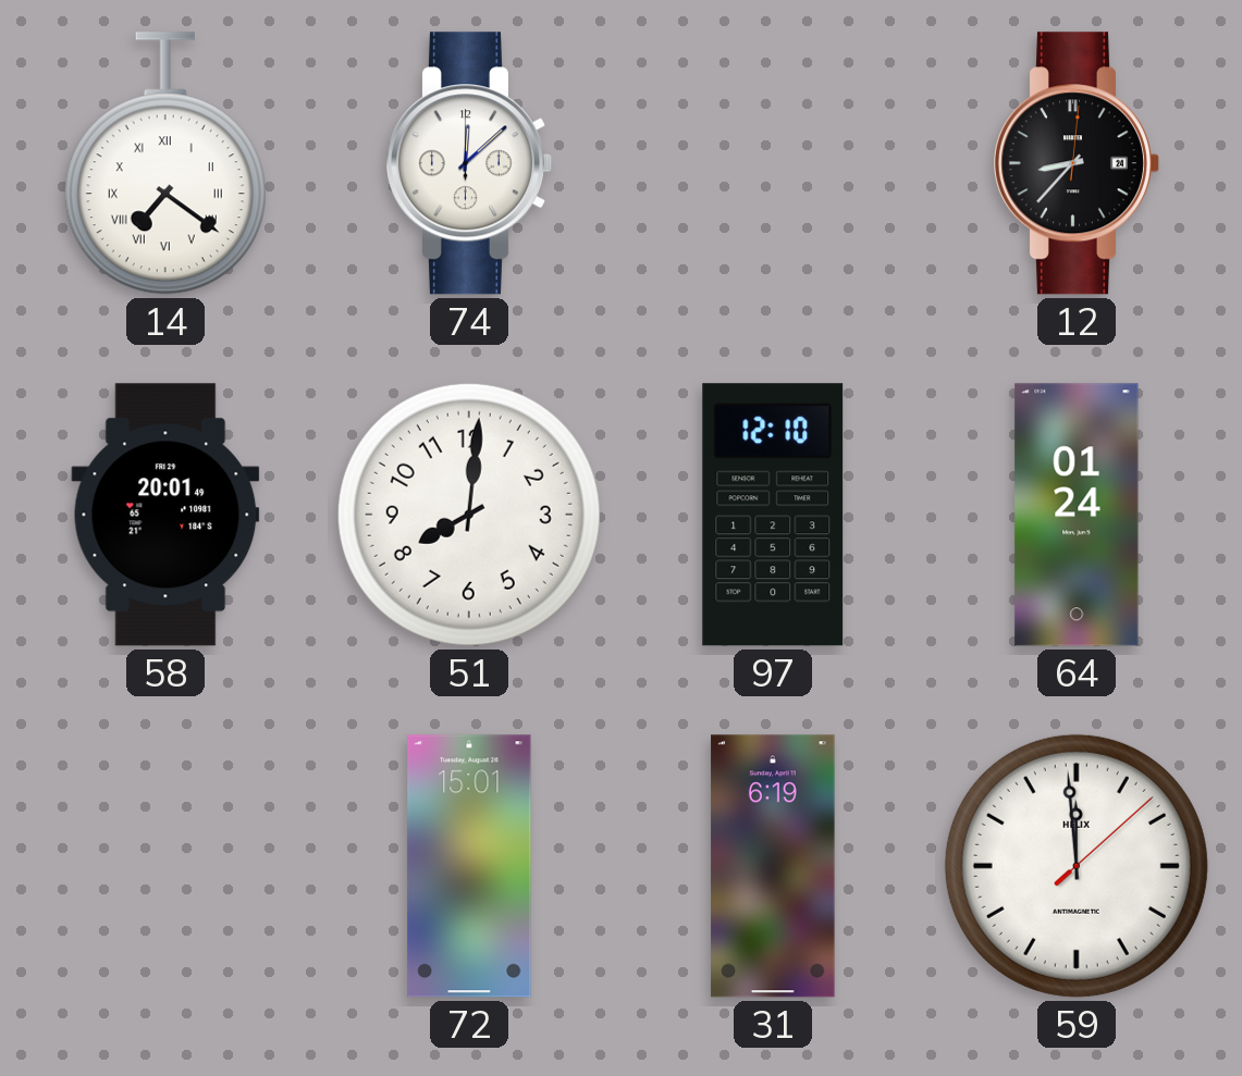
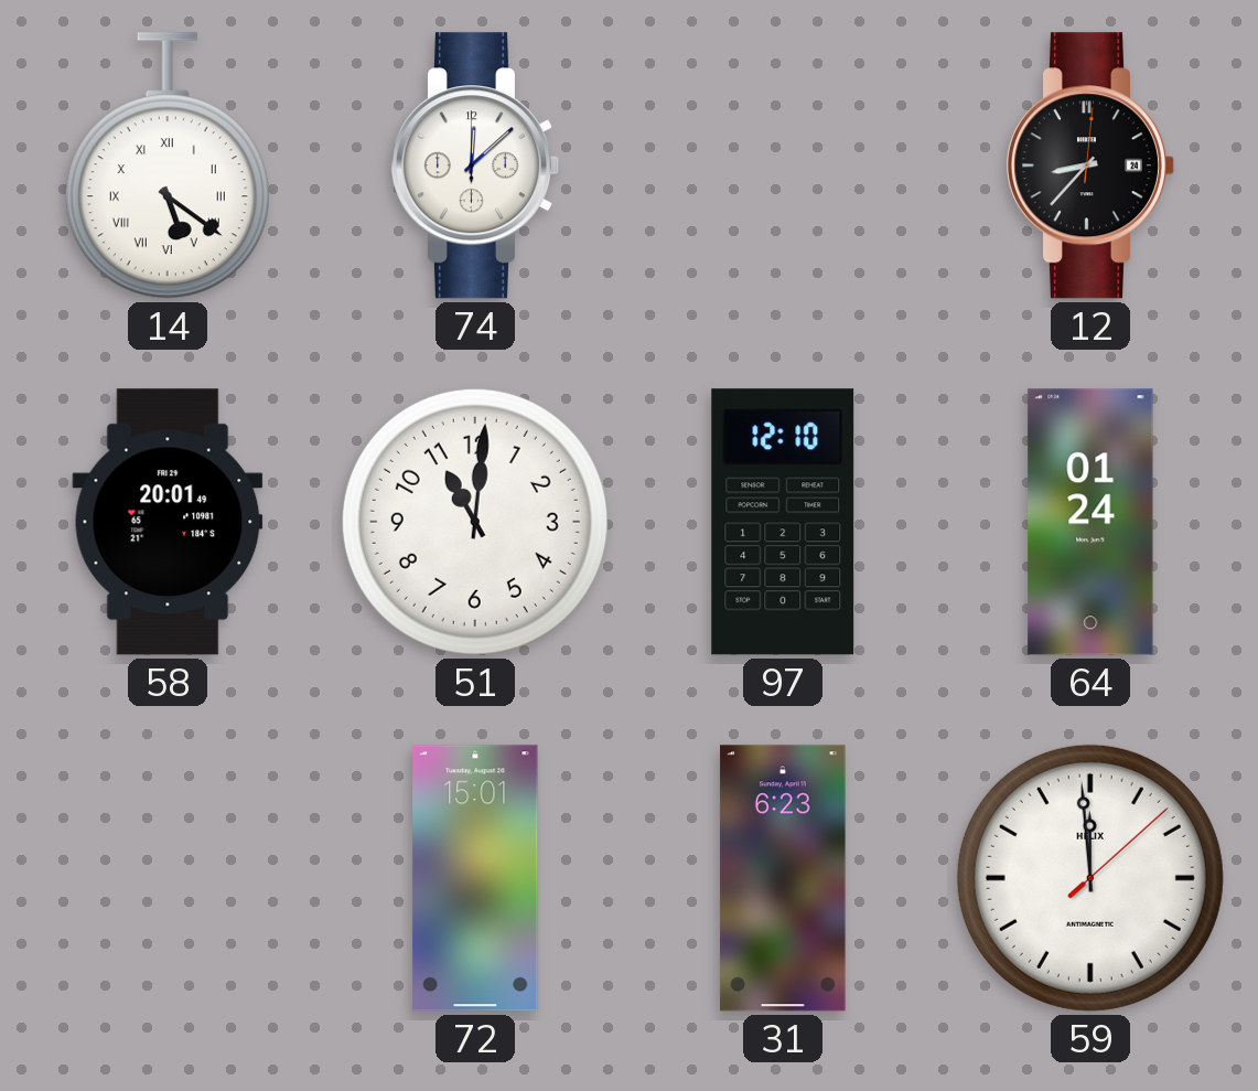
14: 7:21 -> 5:21 (168, 165)
51: 8:01 -> 11:01 (475, 522)
31: 6:19 -> 6:23 (783, 878)
